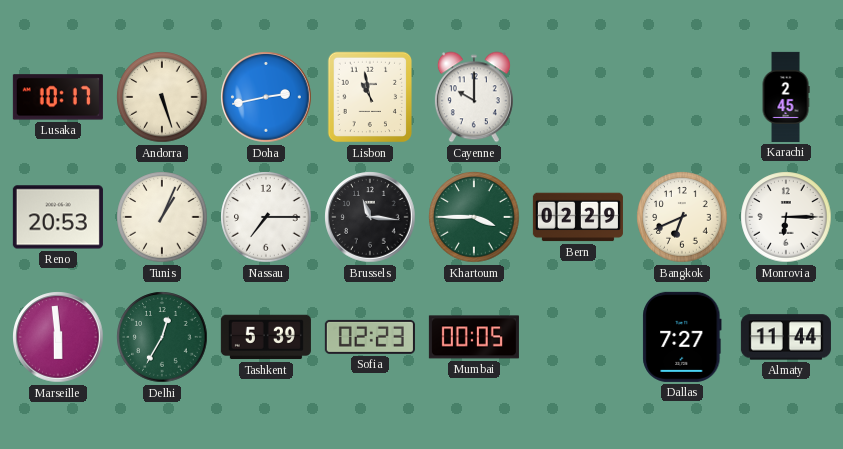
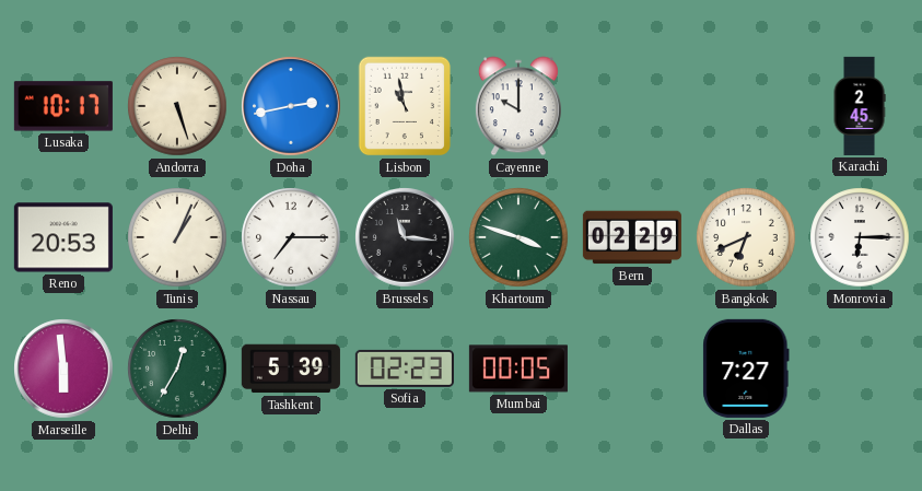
Khartoum: 3:45 -> 3:48 (518, 237)
Almaty: 11:44 -> none (786, 337)
